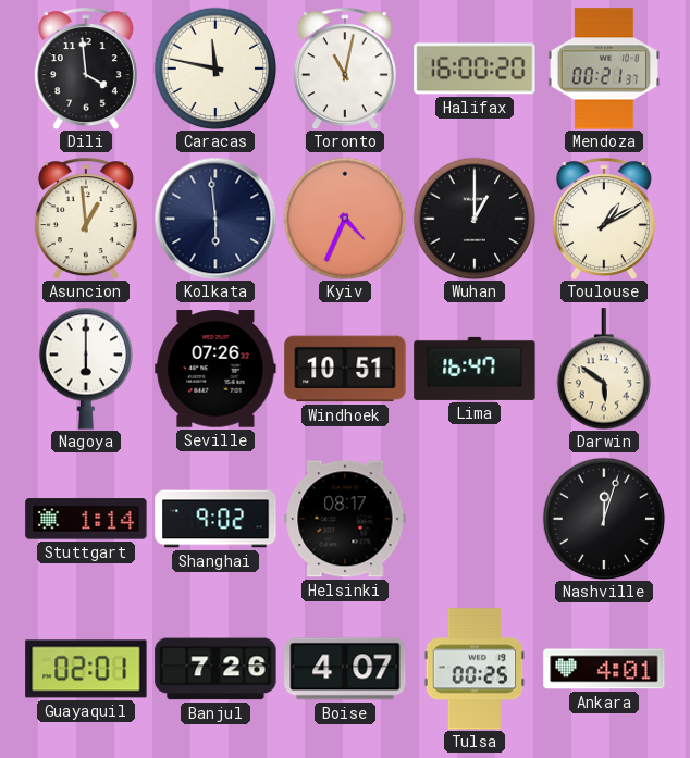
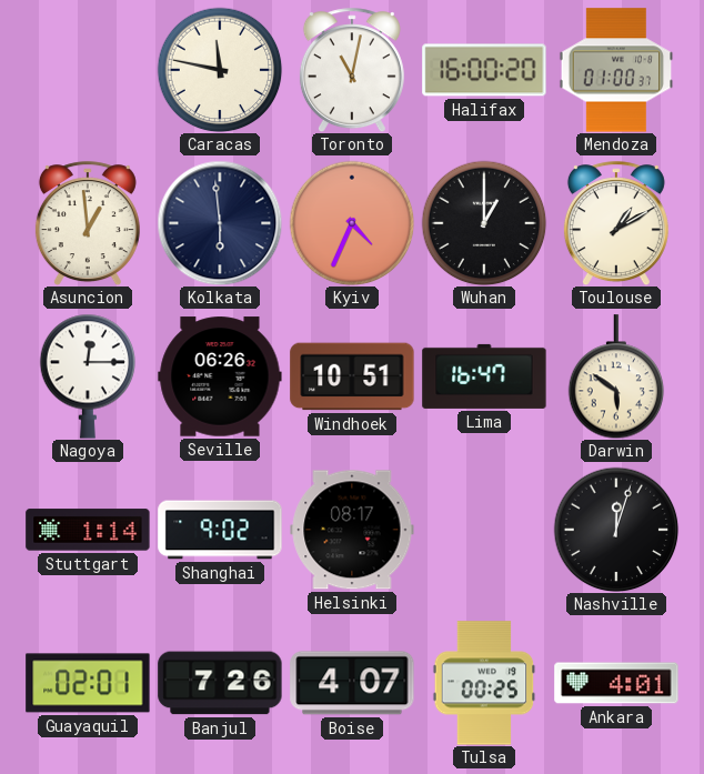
Dili: 3:59 -> none (86, 69)
Mendoza: 00:21 -> 01:00 (616, 70)
Nagoya: 6:00 -> 12:15 (88, 376)
Seville: 07:26 -> 06:26 (220, 376)
